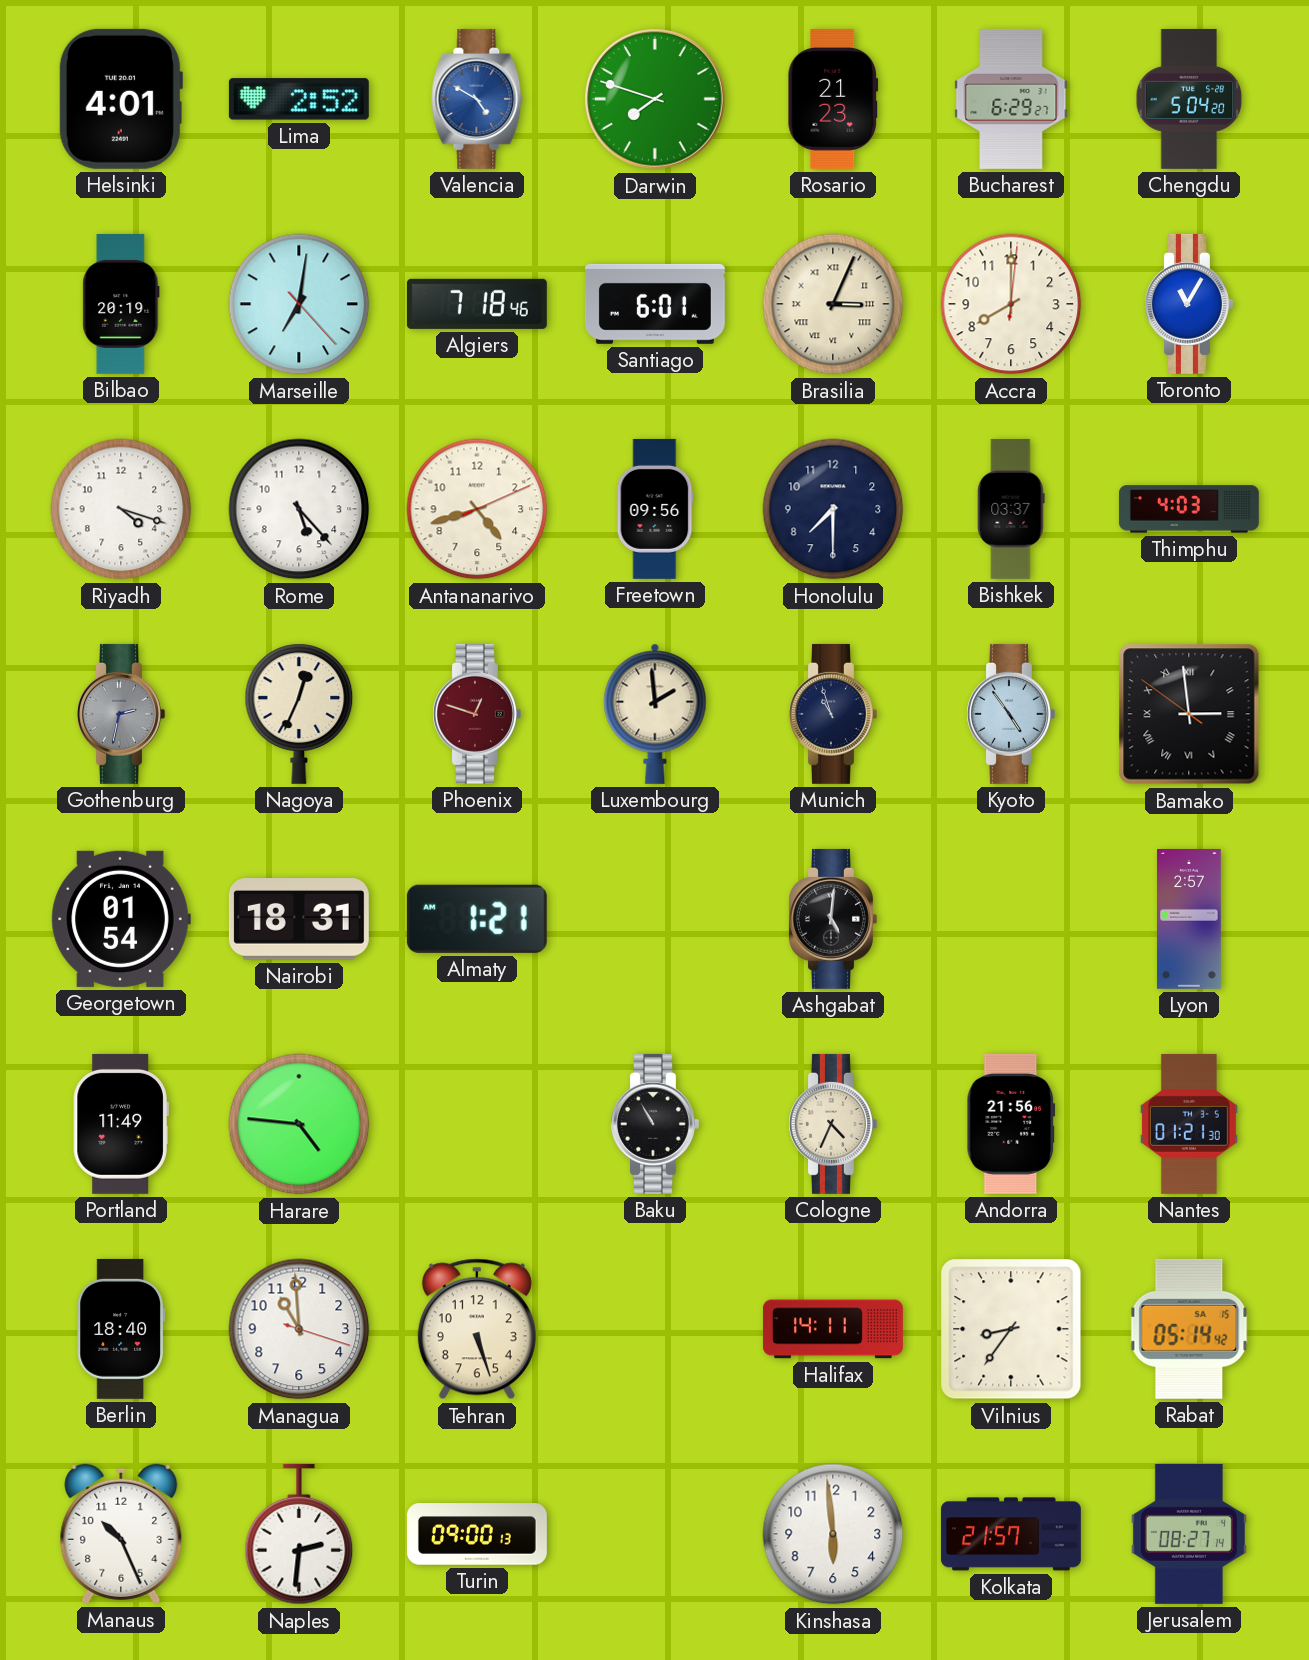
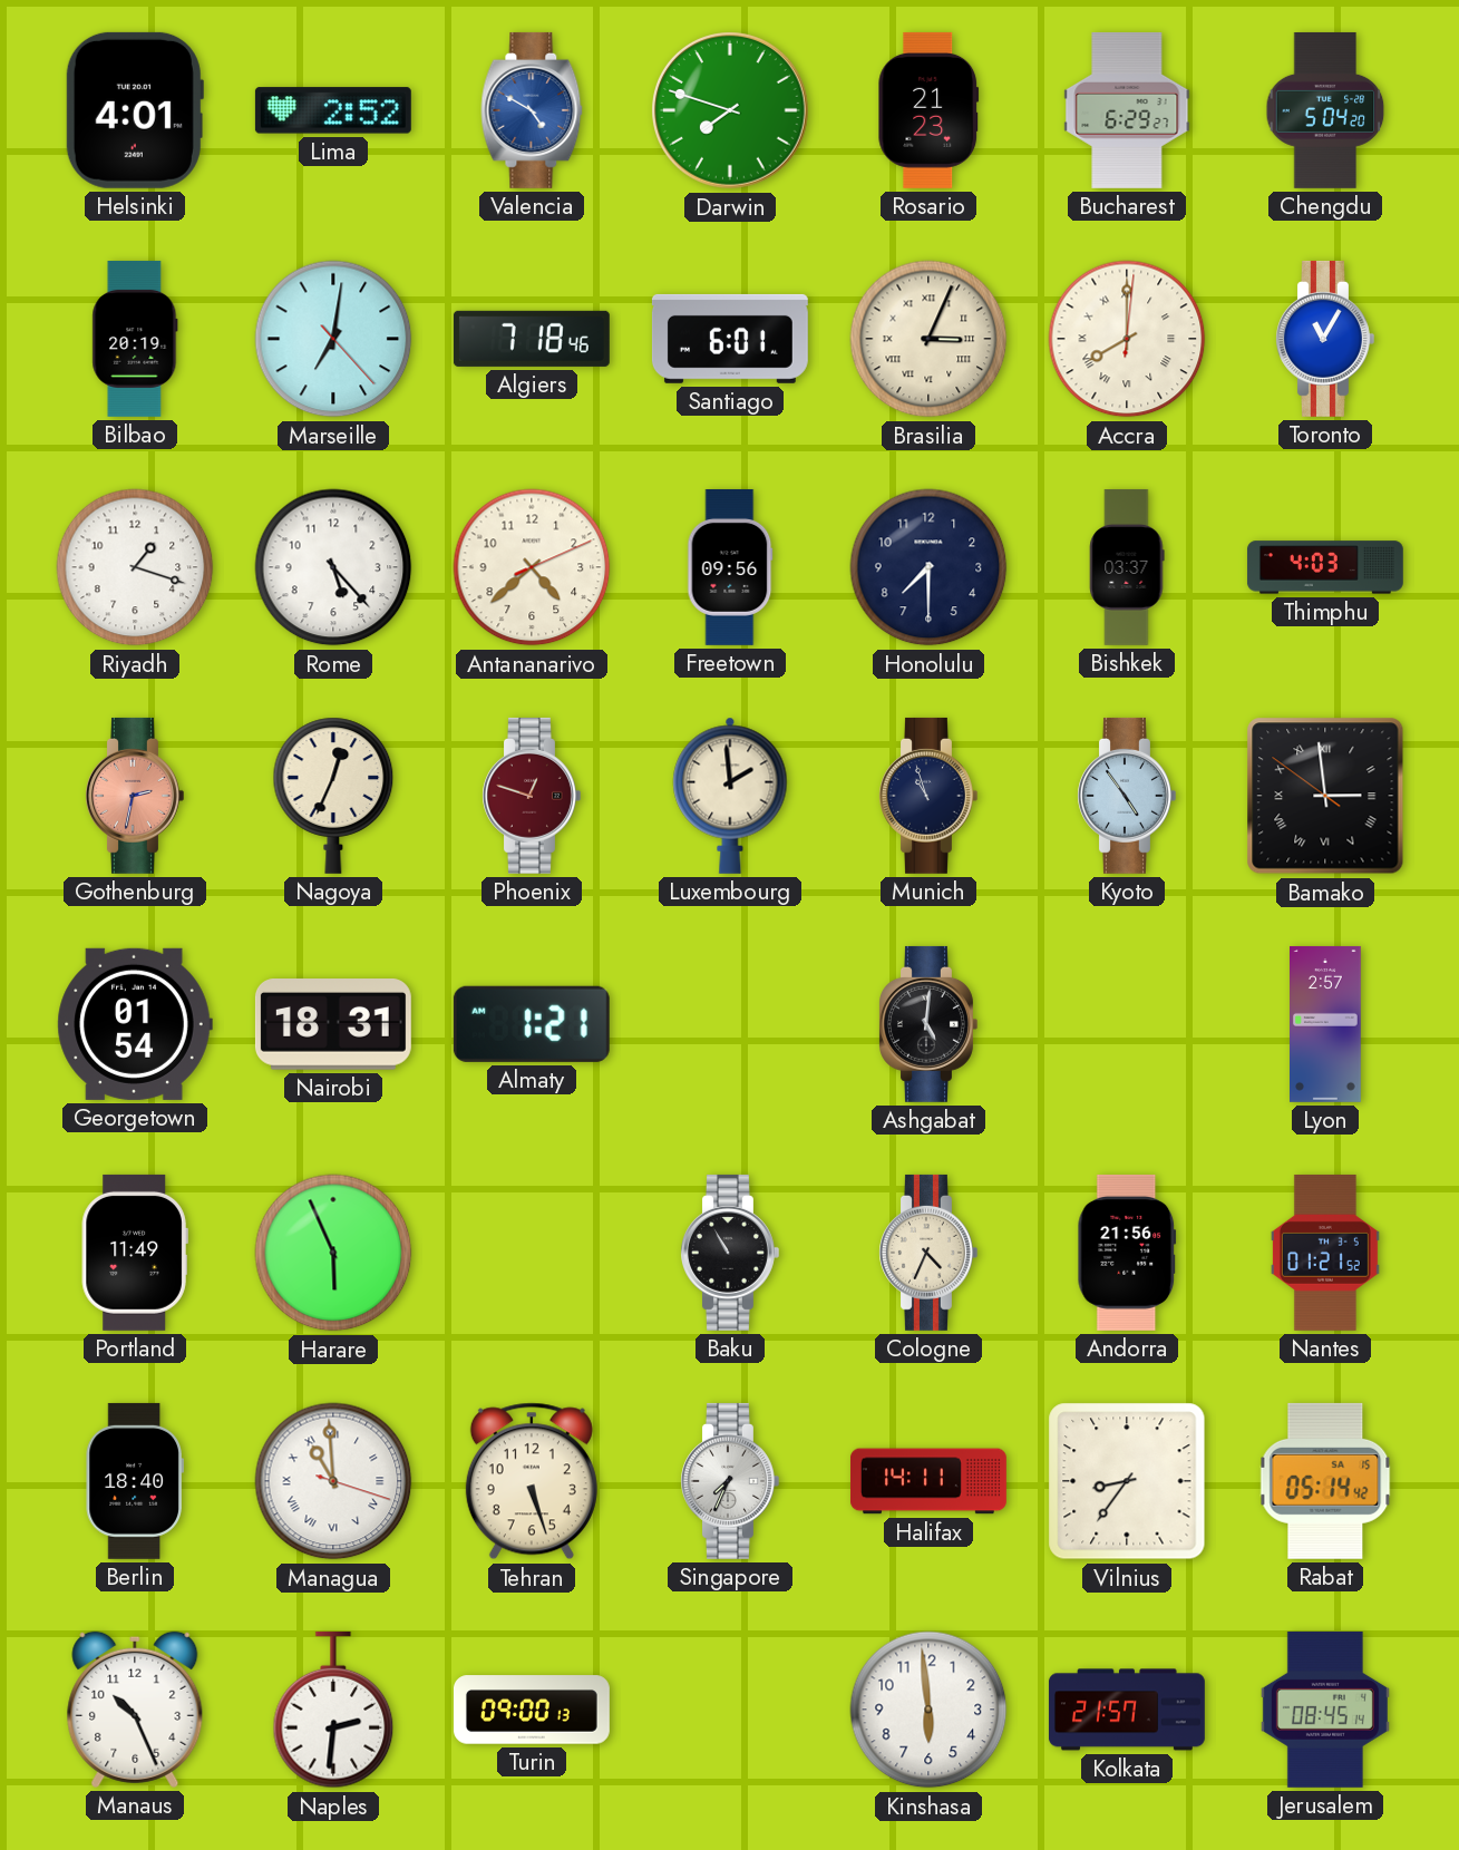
Accra numerals: Arabic -> Roman (1127, 339)
Riyadh: 4:18 -> 1:18 (135, 567)
Antananarivo: 4:42 -> 4:38 (532, 567)
Gothenburg dial: grey -> salmon (135, 796)
Harare: 4:46 -> 5:56 (333, 1253)
Nantes: 01:21:30 -> 01:21:52 (1325, 1253)
Managua numerals: Arabic -> Roman (333, 1481)
Singapore: none -> 7:34 (730, 1481)
Jerusalem: 08:27 -> 08:45 (1325, 1710)
